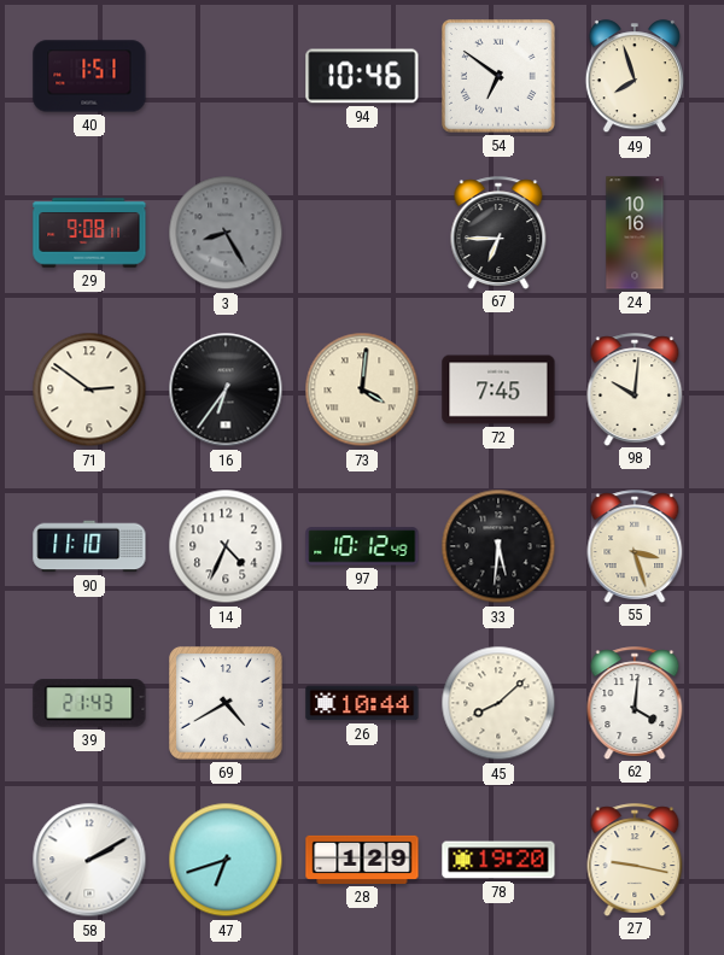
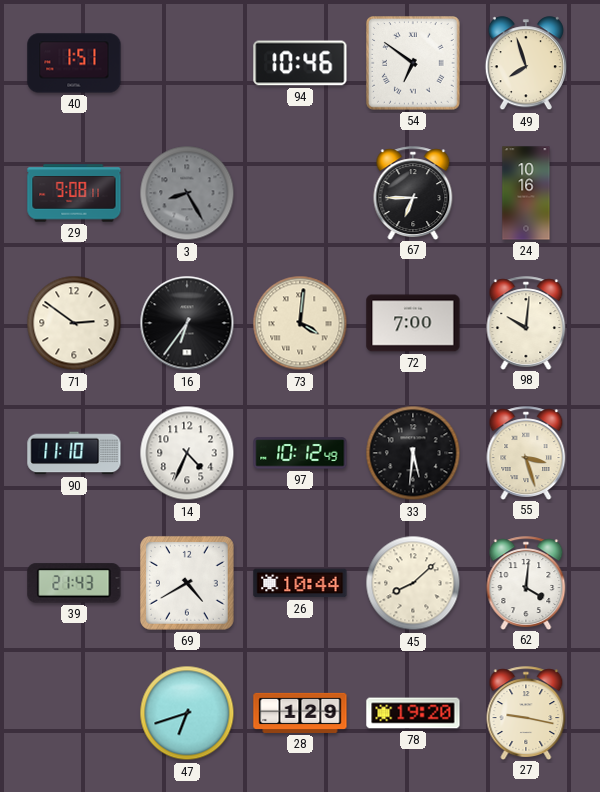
72: 7:45 -> 7:00 (413, 323)
58: 2:10 -> none (89, 860)
